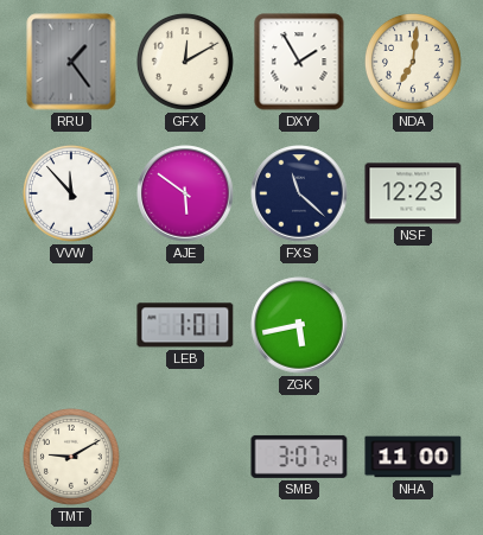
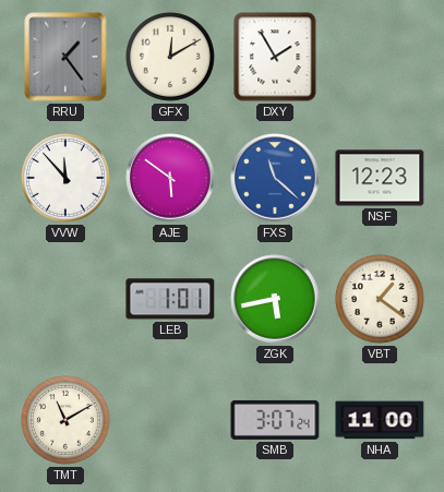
NDA: 7:01 -> none (413, 62)
FXS dial: navy -> blue (275, 178)
VBT: none -> 1:21 (380, 299)
TMT: 9:10 -> 11:10 (65, 420)
